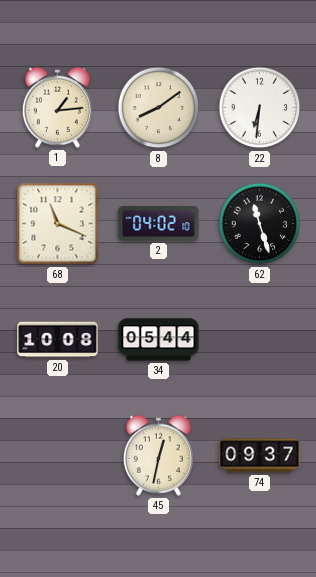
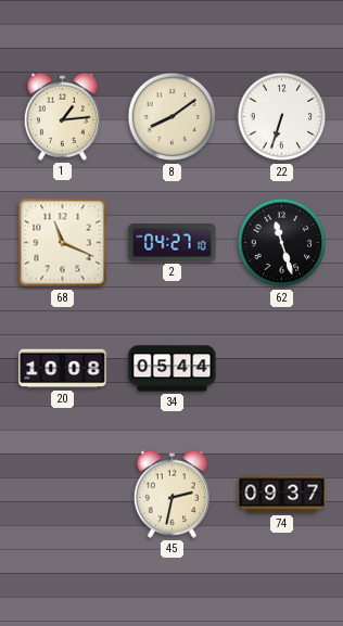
22: 6:31 -> 6:33 (282, 117)
2: 04:02 -> 04:27 (173, 243)
45: 12:32 -> 2:32 (171, 494)
